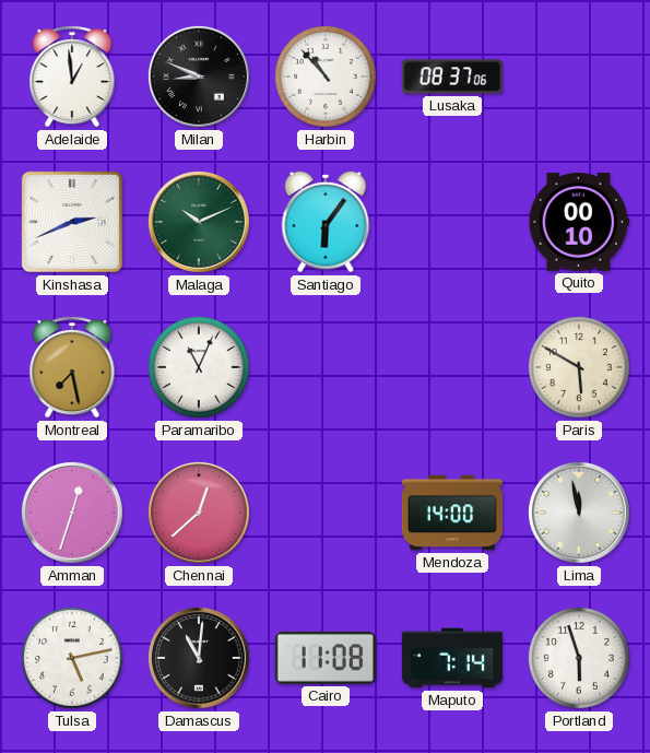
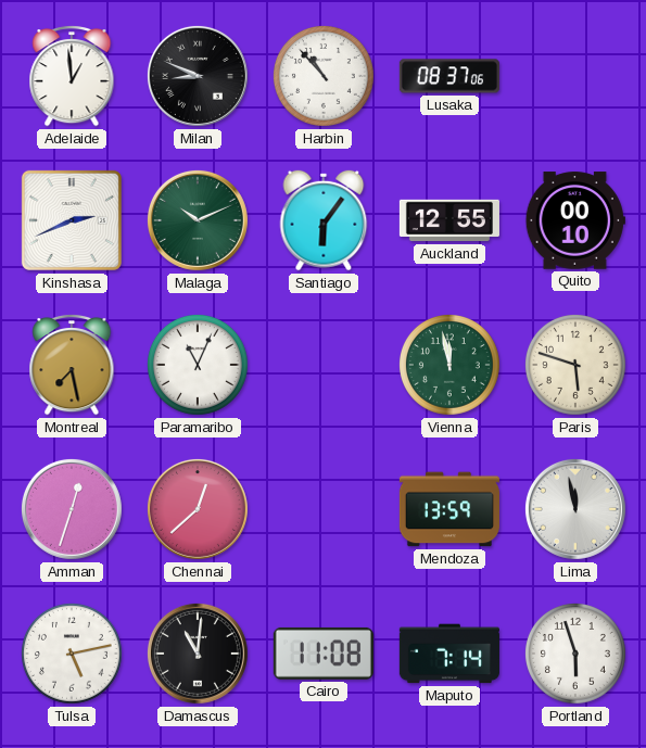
Auckland: none -> 12:55 (449, 220)
Vienna: none -> 11:58 (449, 365)
Paris: 5:50 -> 5:48 (575, 365)
Mendoza: 14:00 -> 13:59 (449, 509)
